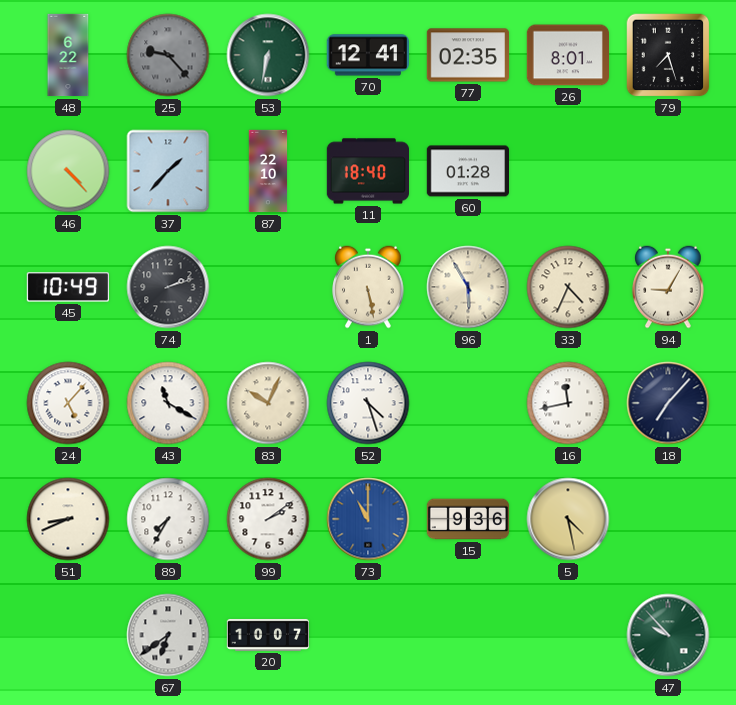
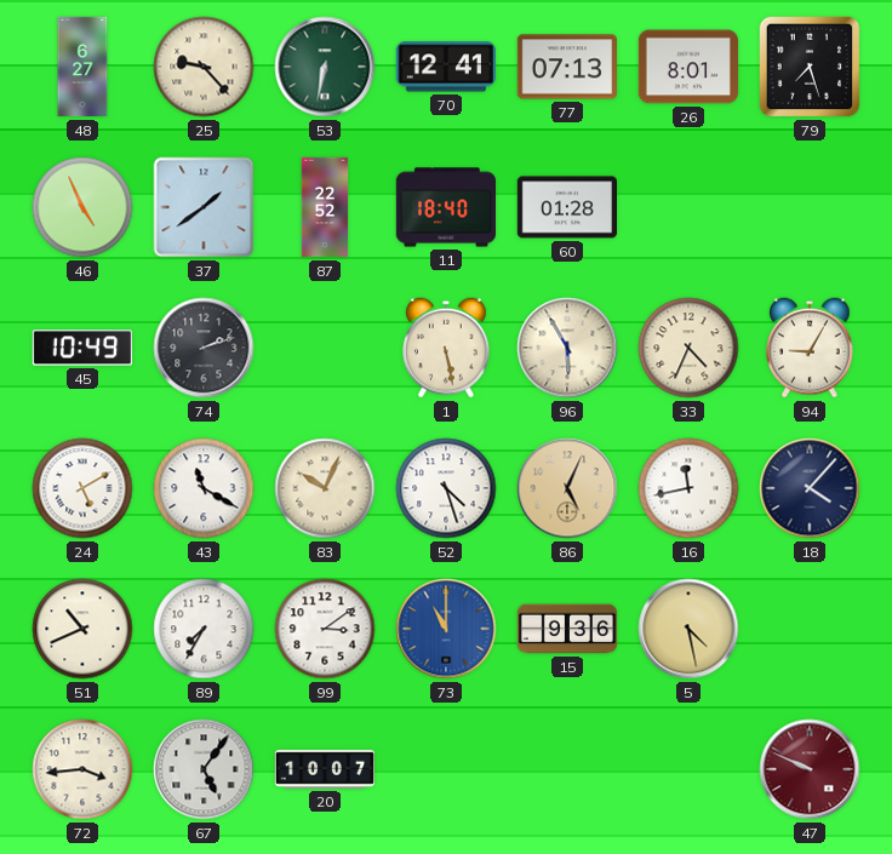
48: 6:22 -> 6:27 (82, 67)
25 dial: grey -> cream (204, 67)
77: 02:35 -> 07:13 (566, 67)
46: 4:23 -> 4:56 (82, 207)
37: 1:37 -> 1:39 (204, 207)
87: 22:10 -> 22:52 (325, 207)
24: 5:07 -> 5:10 (82, 488)
86: none -> 5:04 (567, 488)
18: 7:07 -> 4:07 (810, 488)
51: 8:41 -> 10:41 (82, 629)
99: 2:09 -> 3:09 (325, 629)
72: none -> 3:44 (82, 769)
67: 6:39 -> 5:06 (204, 769)
47: 9:53 -> 9:49 (810, 769)
47 dial: green -> burgundy (810, 769)
